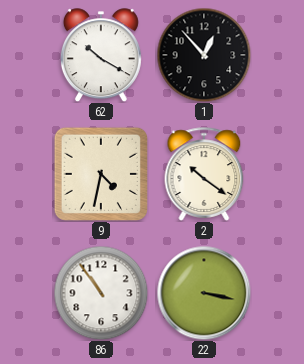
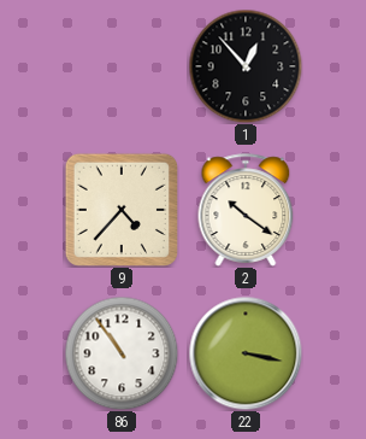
62: 10:20 -> none (101, 55)
9: 4:32 -> 4:37 (122, 210)
